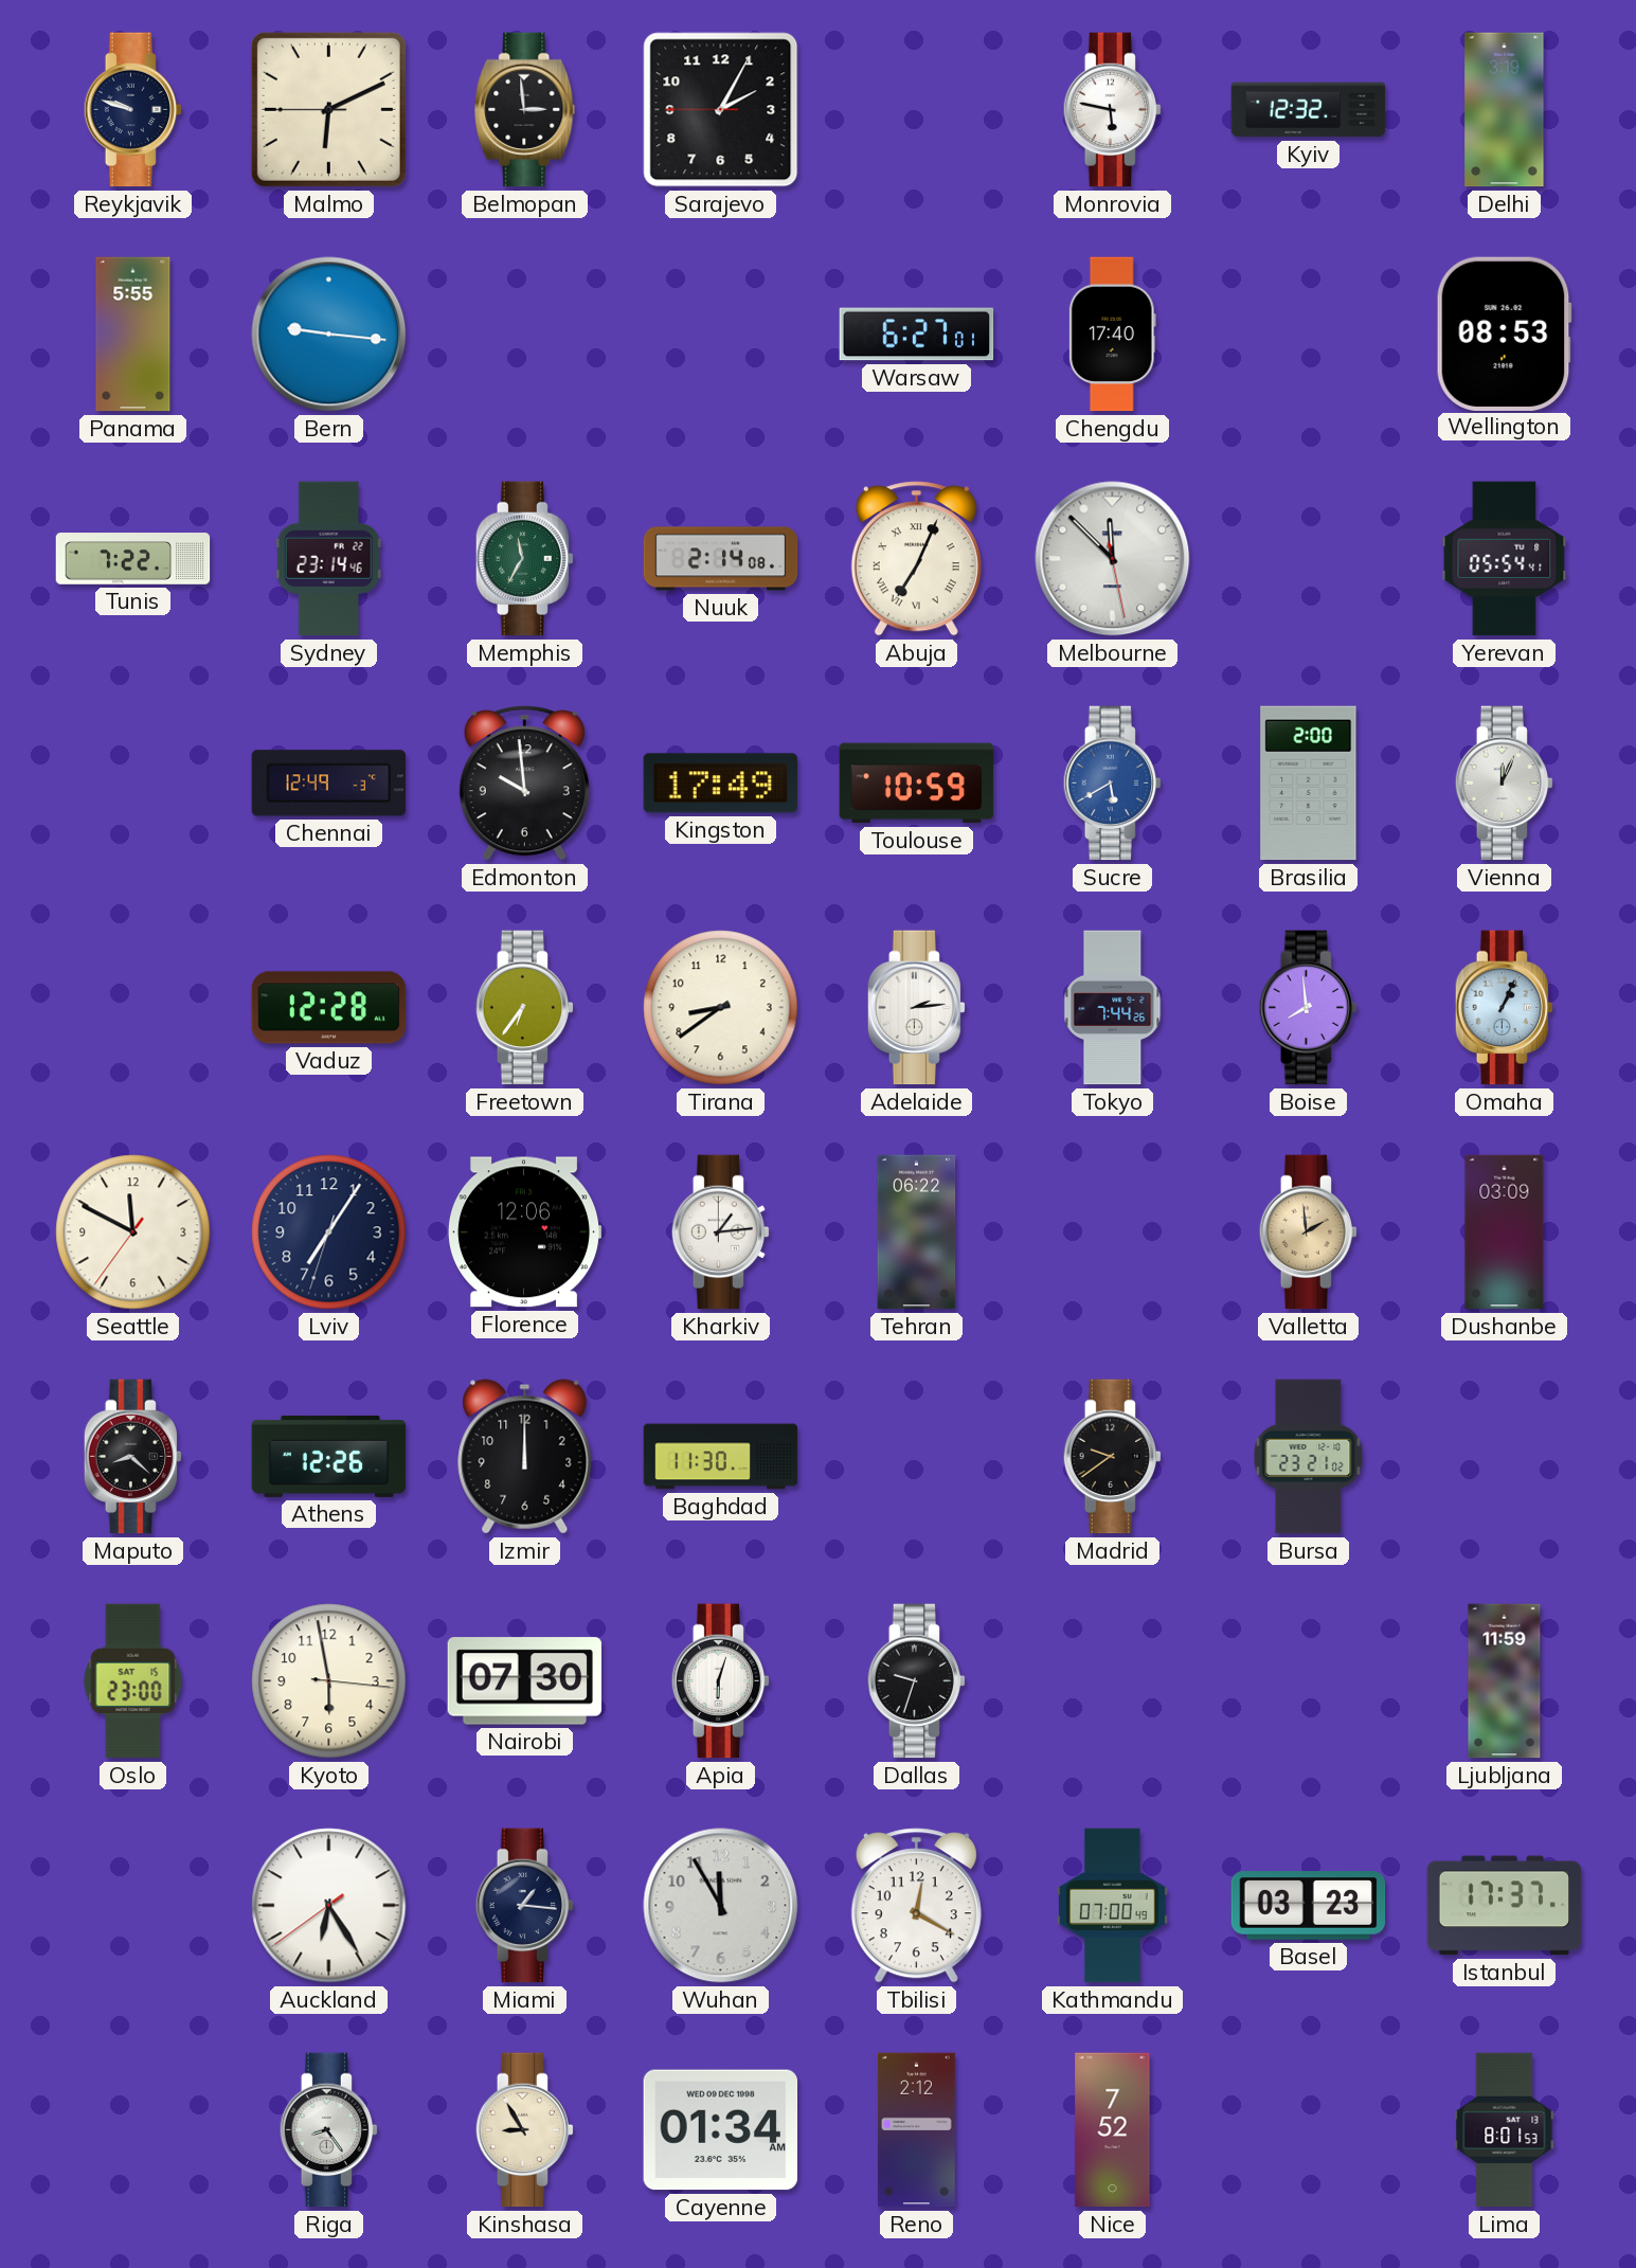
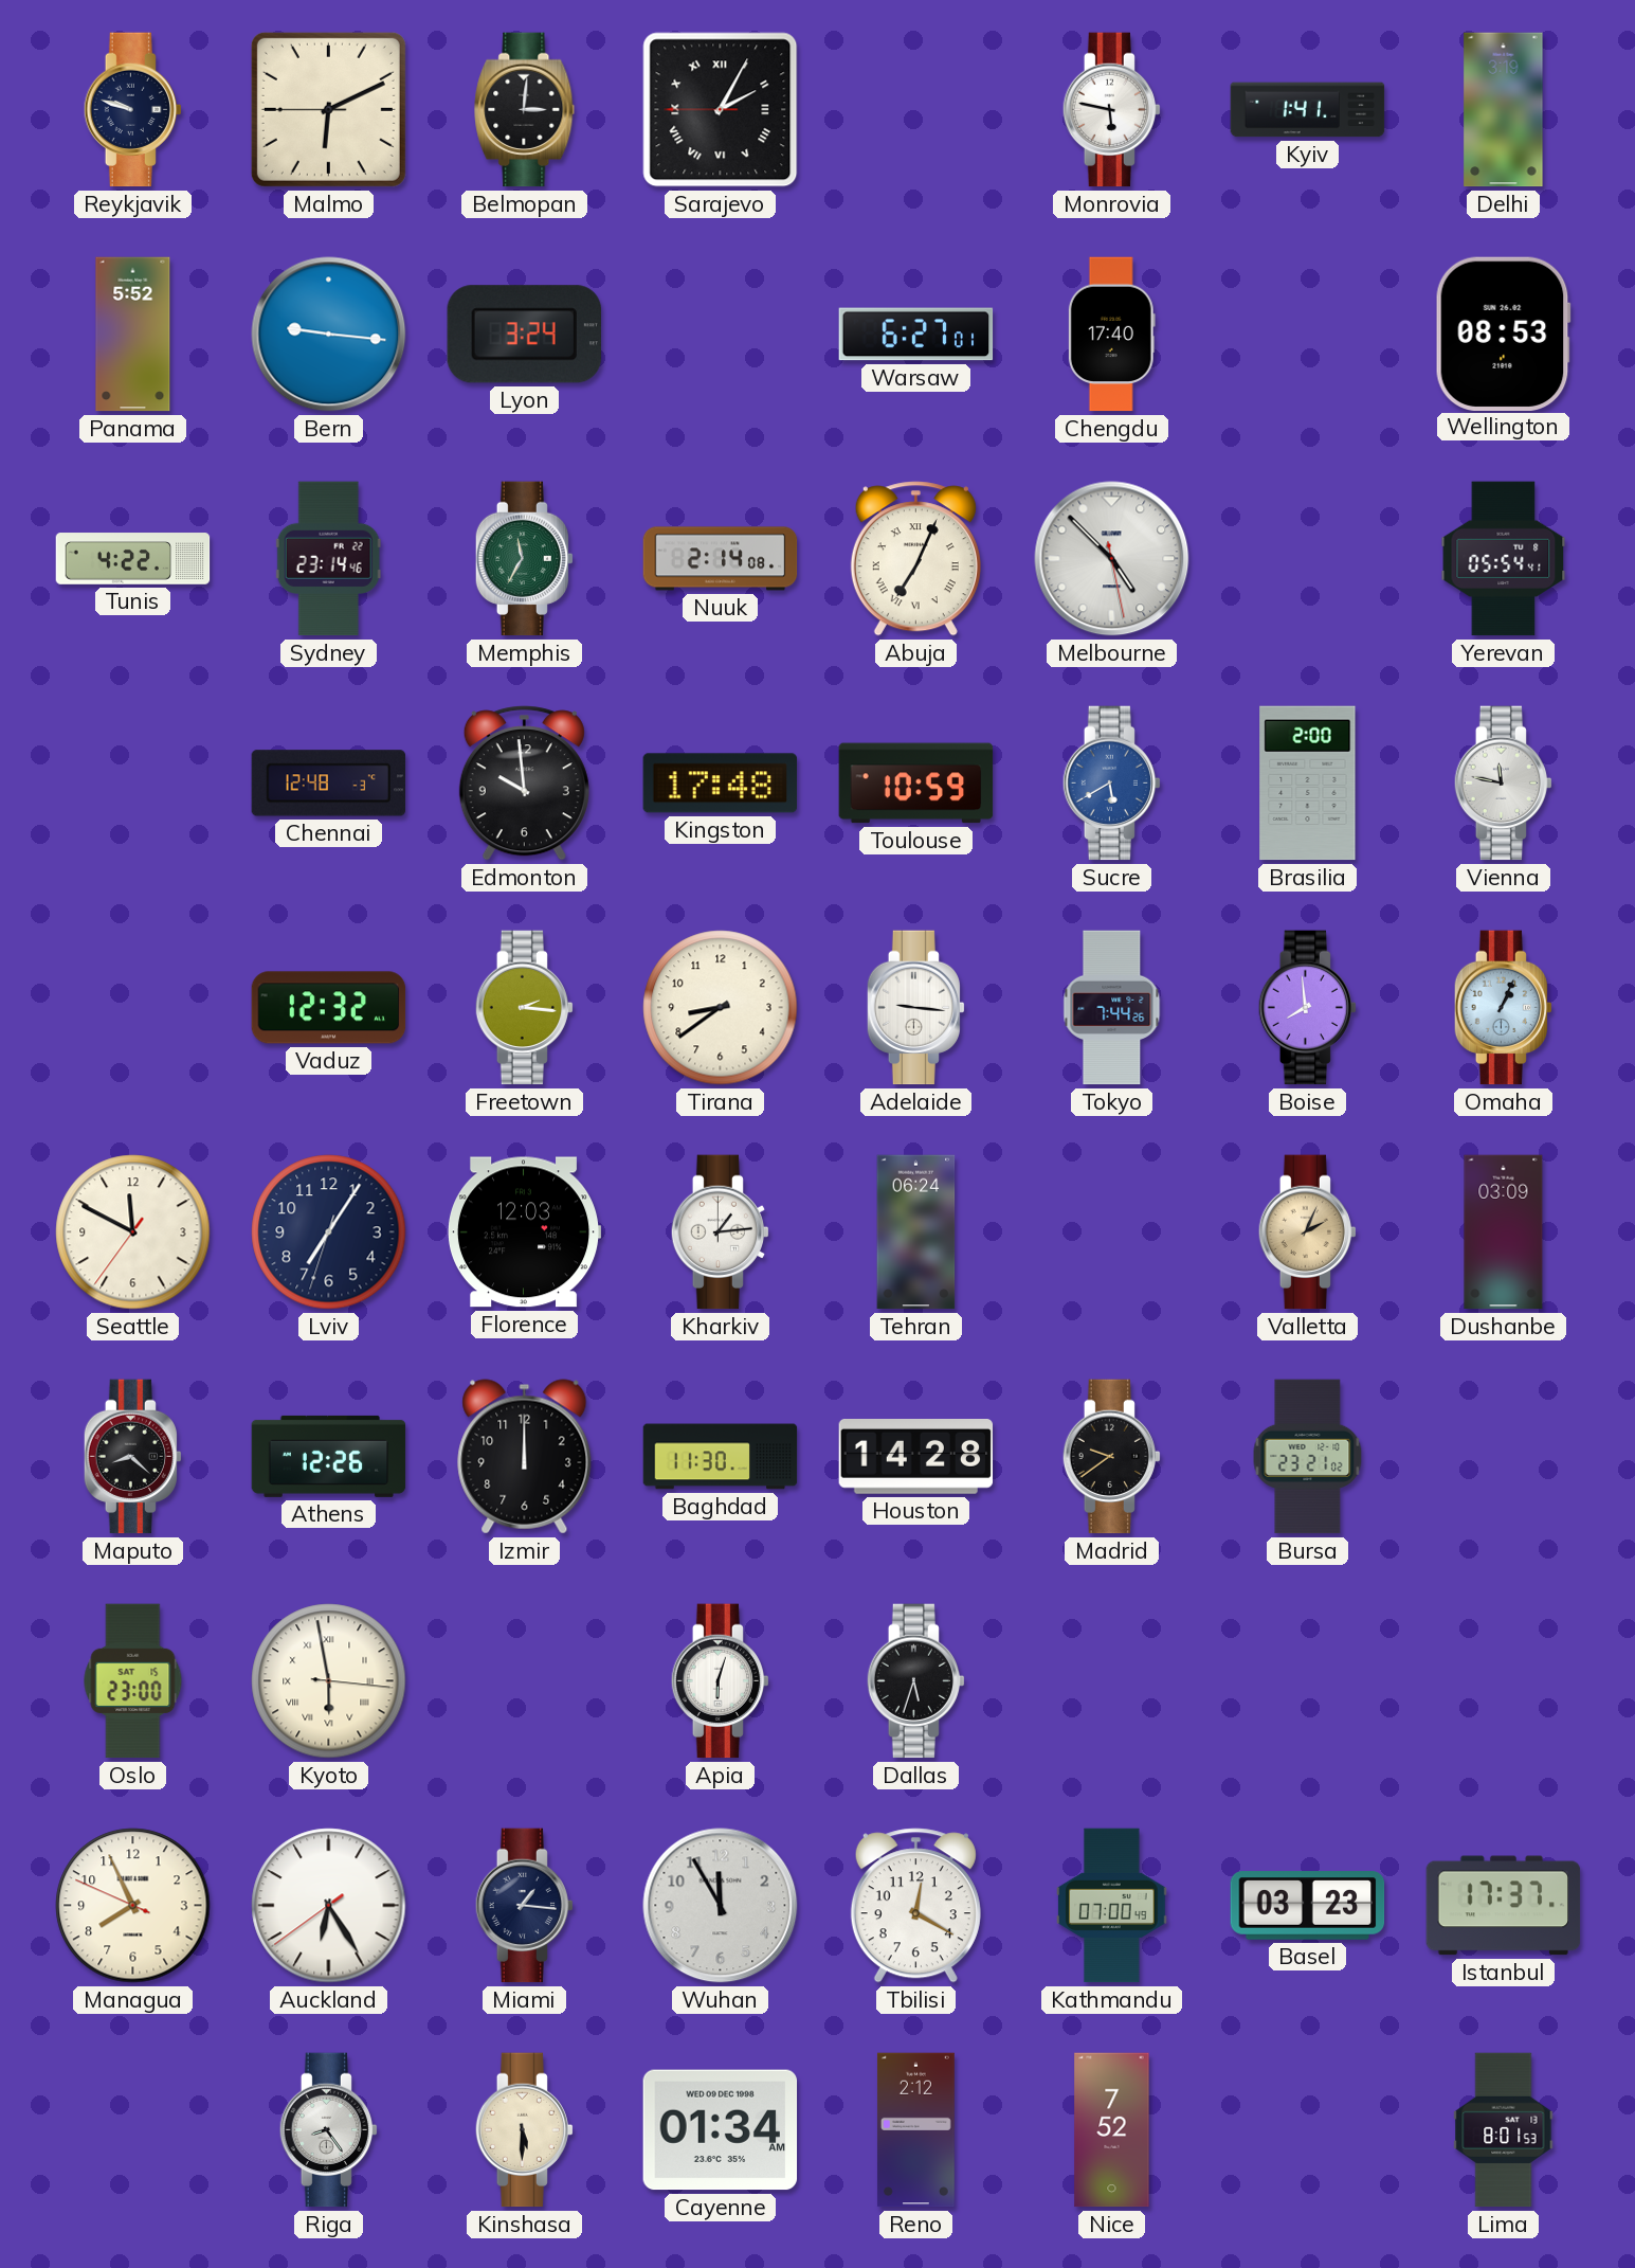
Belmopan: 2:59 -> 3:01 (525, 110)
Sarajevo numerals: Arabic -> Roman (721, 110)
Kyiv: 12:32 -> 1:41 (1308, 110)
Panama: 5:55 -> 5:52 (133, 335)
Lyon: none -> 3:24 (524, 335)
Tunis: 7:22 -> 4:22 (133, 559)
Melbourne: 11:52 -> 4:52 (1112, 559)
Chennai: 12:49 -> 12:48 (329, 784)
Kingston: 17:49 -> 17:48 (721, 784)
Vienna: 12:04 -> 11:47 (1503, 784)
Vaduz: 12:28 -> 12:32 (329, 1008)
Freetown: 6:36 -> 2:16 (524, 1008)
Adelaide: 2:14 -> 9:16 (915, 1008)
Florence: 12:06 -> 12:03 (524, 1232)
Tehran: 06:22 -> 06:24 (916, 1232)
Valletta: 1:59 -> 2:04 (1307, 1232)
Houston: none -> 14:28 (916, 1457)
Kyoto numerals: Arabic -> Roman (329, 1681)
Nairobi: 07:30 -> none (525, 1681)
Dallas: 9:33 -> 5:33 (915, 1681)
Ljubljana: 11:59 -> none (1505, 1681)
Managua: none -> 7:55 (133, 1906)
Kinshasa: 8:55 -> 5:30 (524, 2130)
